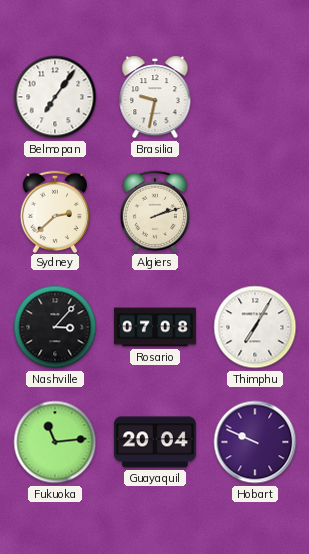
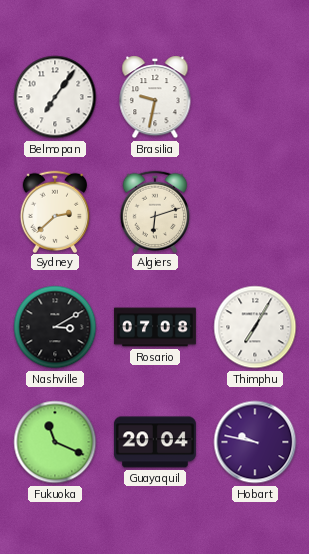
Algiers: 2:12 -> 6:12 (154, 211)
Nashville: 3:07 -> 3:10 (55, 327)
Fukuoka: 11:14 -> 11:19 (55, 442)
Hobart: 9:49 -> 9:47 (255, 442)
